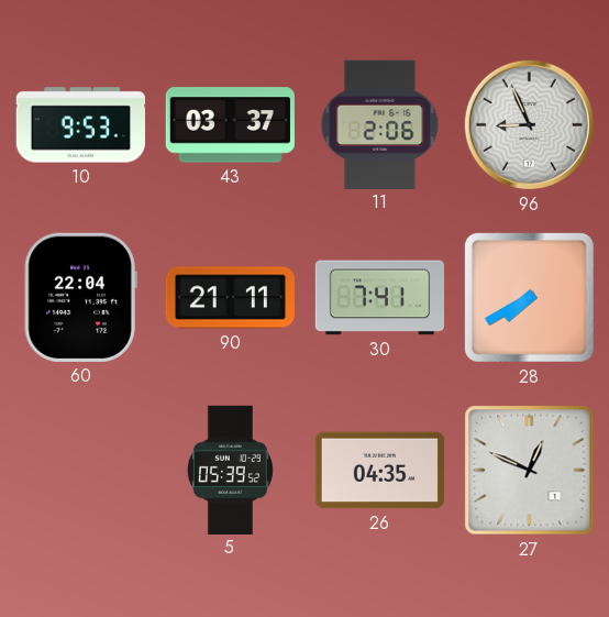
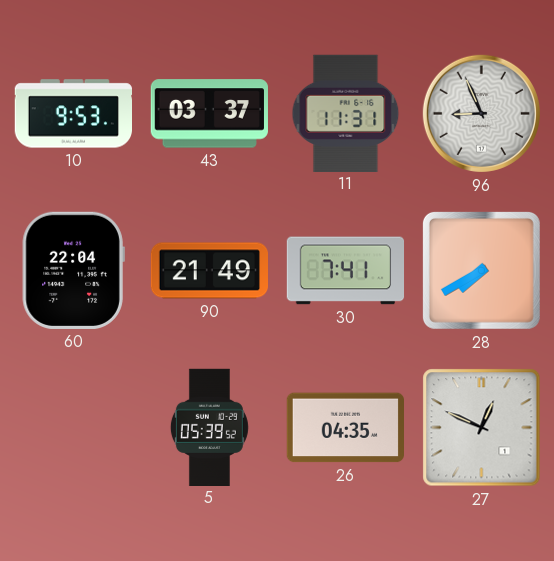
11: 2:06 -> 11:31 (346, 113)
90: 21:11 -> 21:49 (209, 271)
